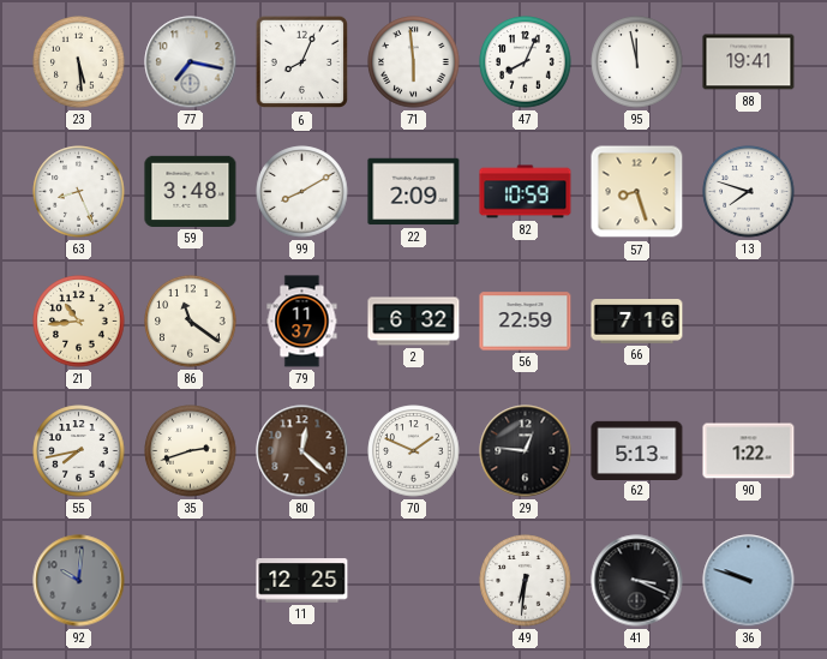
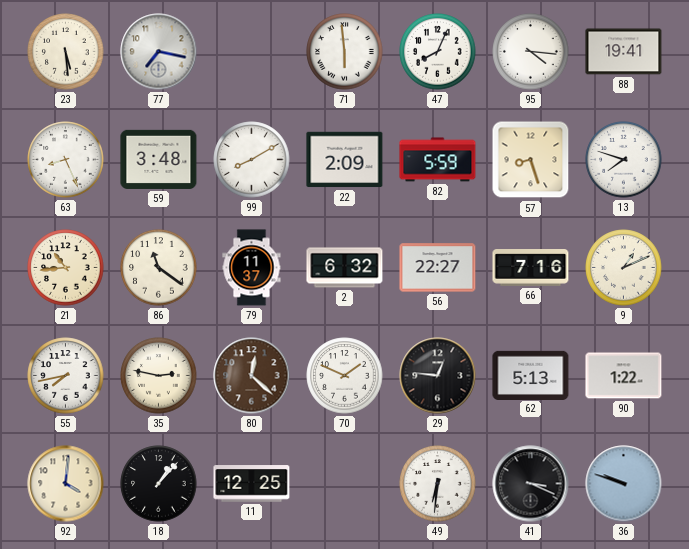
6: 8:04 -> none (302, 62)
95: 11:58 -> 4:16 (531, 52)
82: 10:59 -> 5:59 (438, 160)
56: 22:59 -> 22:27 (438, 268)
9: none -> 1:11 (624, 268)
35: 2:42 -> 2:47 (159, 376)
92: 10:01 -> 4:01 (66, 484)
92 dial: grey -> cream (66, 484)
18: none -> 1:07 (159, 484)
